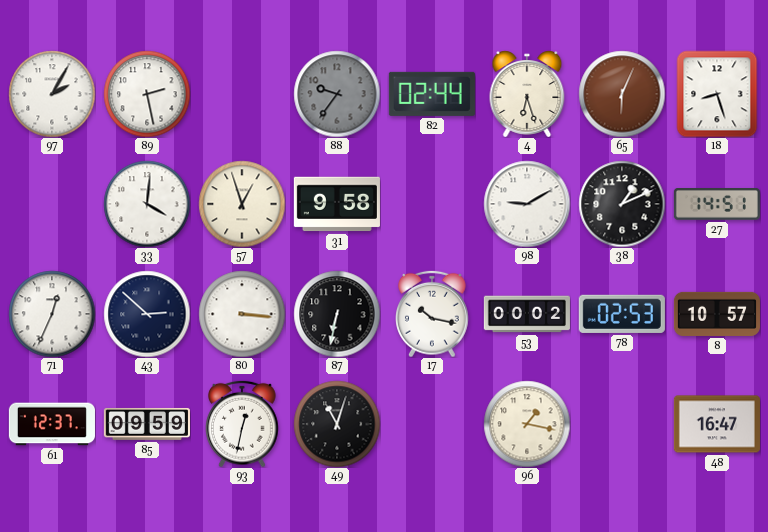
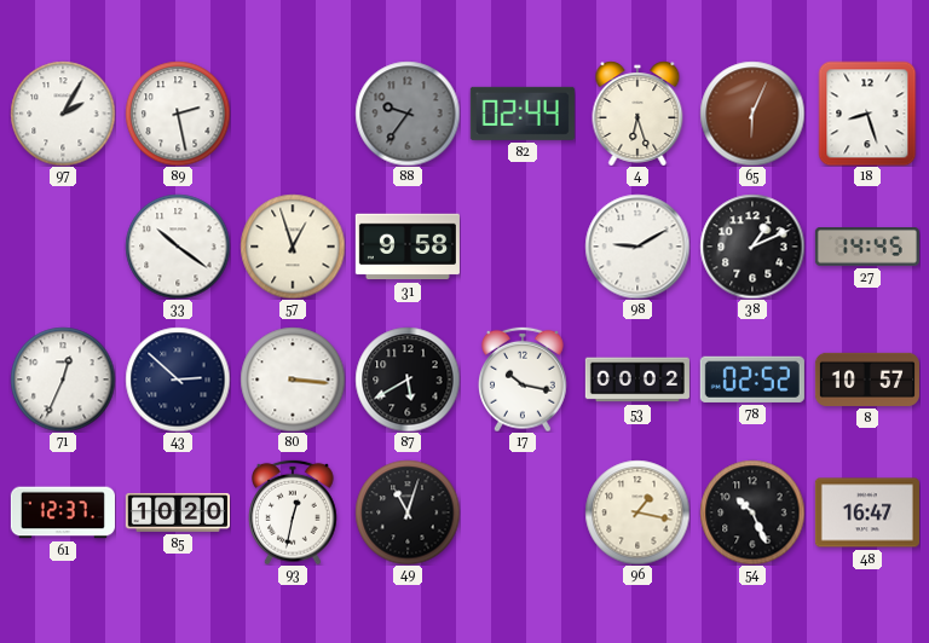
33: 4:01 -> 10:21 (178, 247)
27: 14:51 -> 14:45 (867, 248)
87: 6:32 -> 5:40 (408, 380)
78: 02:53 -> 02:52 (752, 380)
85: 09:59 -> 10:20 (178, 512)
54: none -> 10:26 (752, 512)
